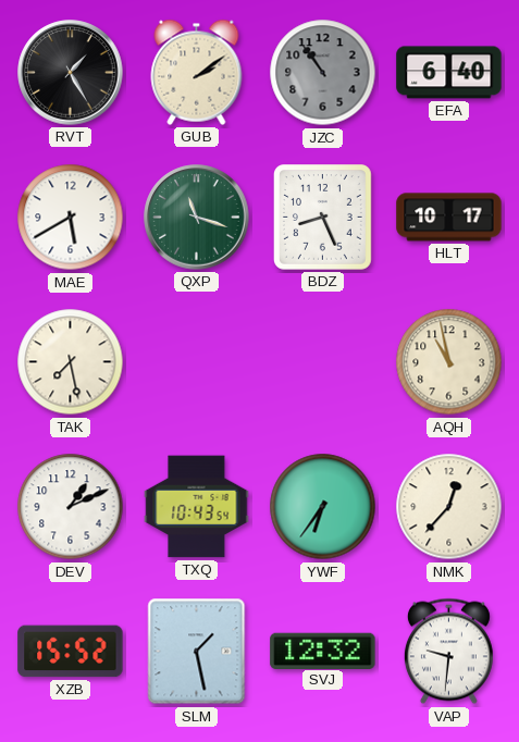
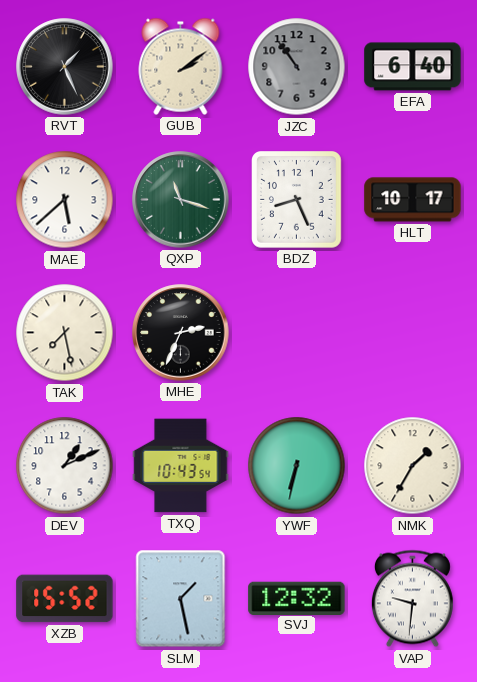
RVT: 1:25 -> 1:26 (65, 67)
MAE: 5:40 -> 5:38 (65, 200)
MHE: none -> 2:34 (181, 333)
AQH: 10:58 -> none (449, 362)
YWF: 6:36 -> 6:32 (297, 466)
NMK: 12:37 -> 1:35 (413, 466)
